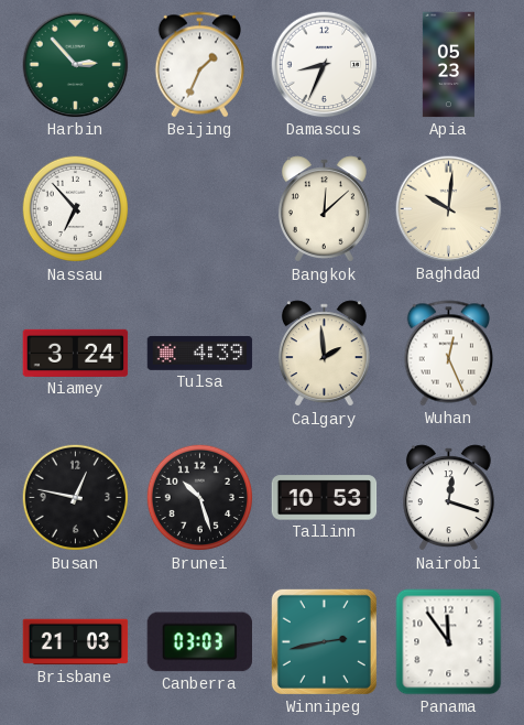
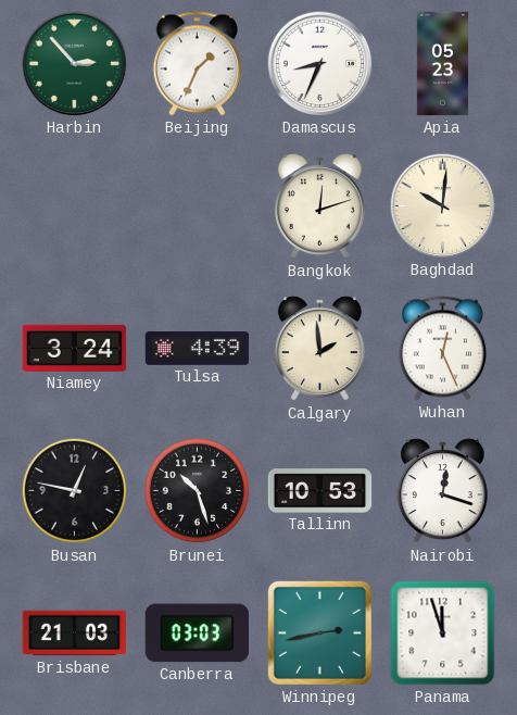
Nassau: 6:53 -> none (76, 209)
Bangkok: 12:08 -> 12:12 (319, 206)
Panama: 11:54 -> 11:57 (443, 634)
